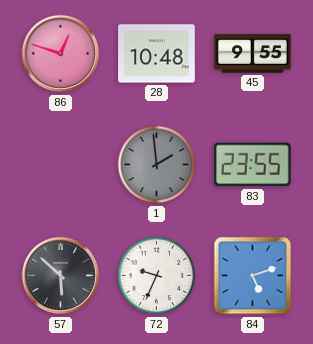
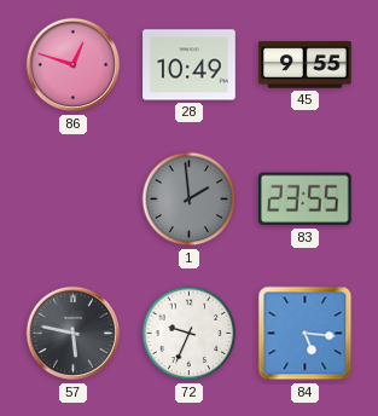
28: 10:48 -> 10:49 (190, 65)
57: 5:52 -> 5:47 (74, 334)
84: 5:12 -> 5:16 (306, 334)
